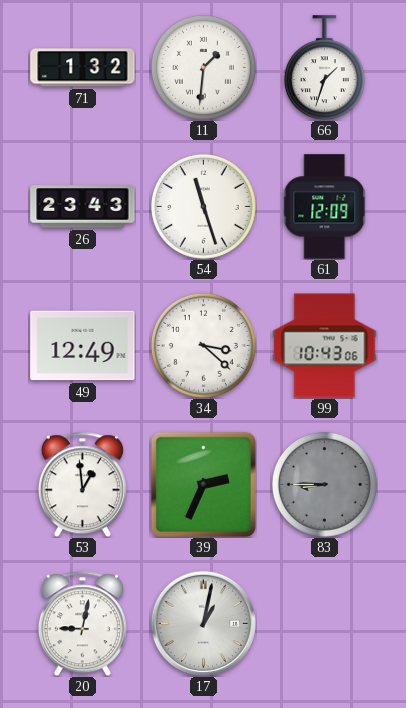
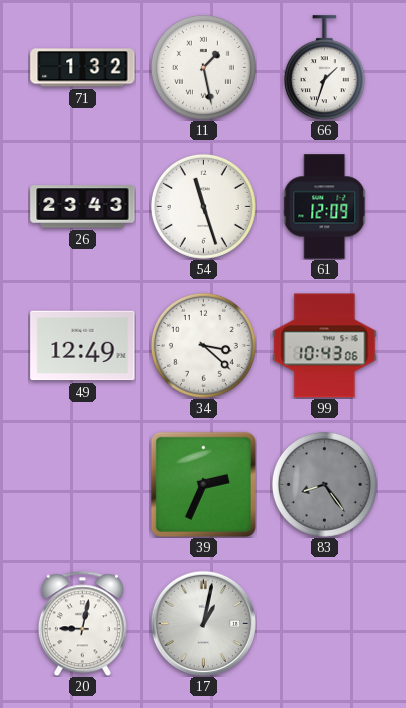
11: 1:31 -> 1:28 (203, 67)
53: 12:59 -> none (82, 484)
83: 8:45 -> 8:24 (324, 484)
